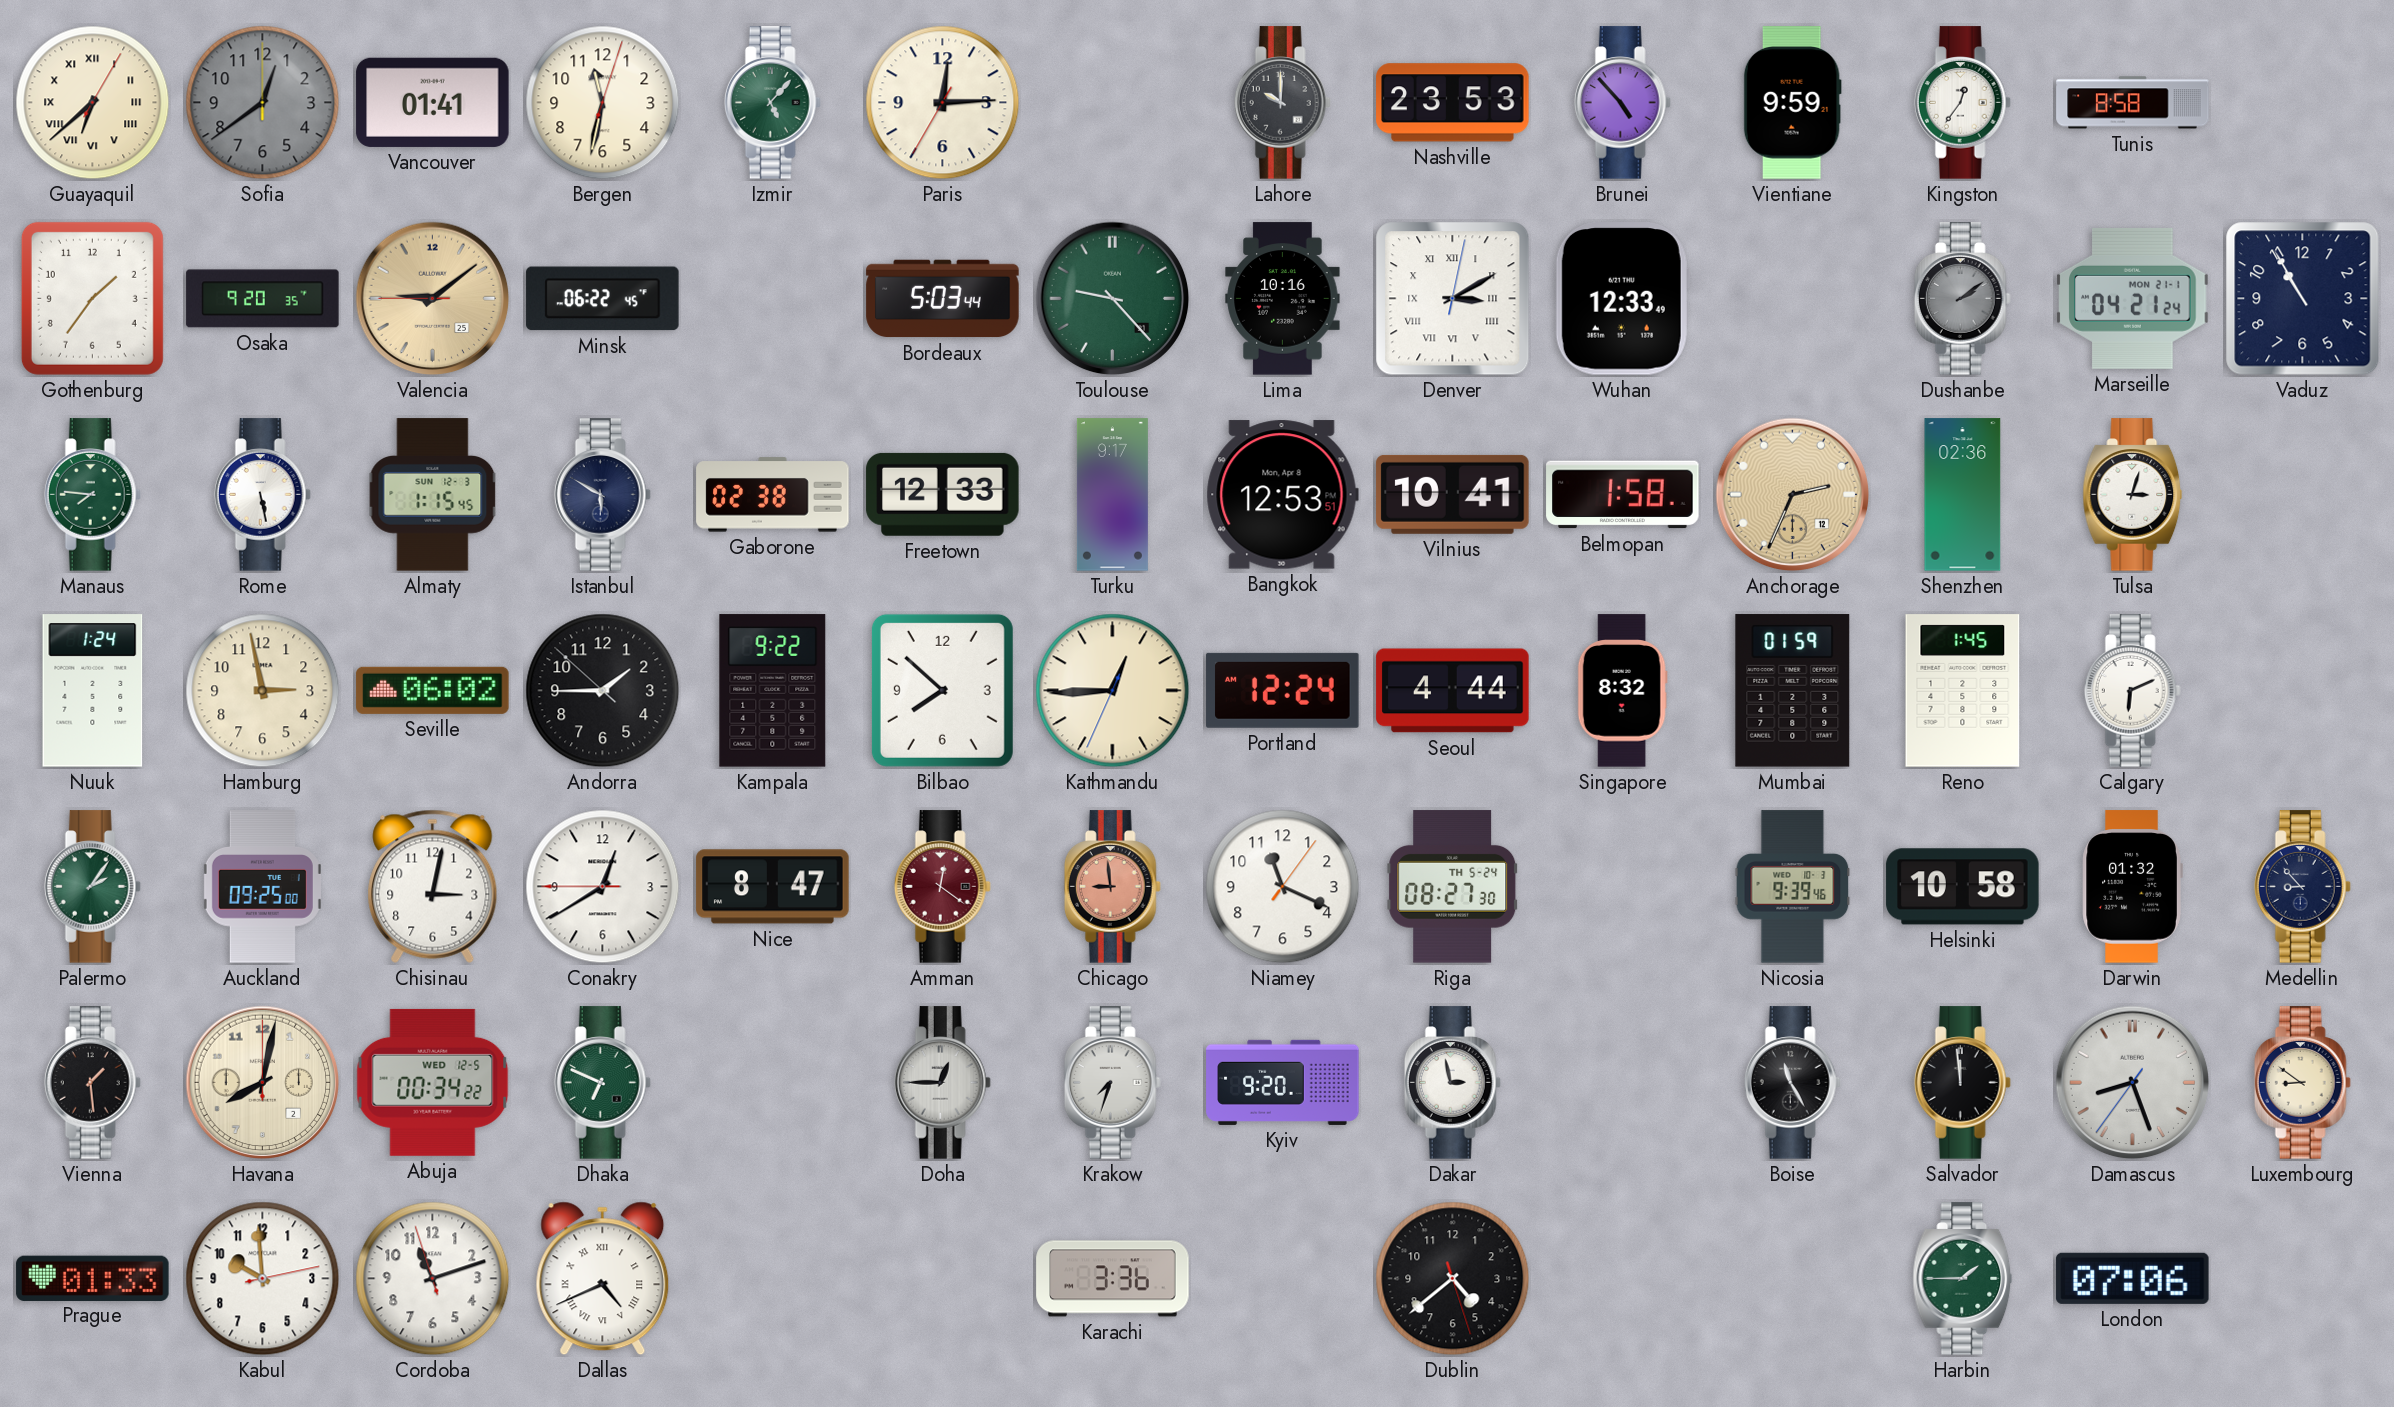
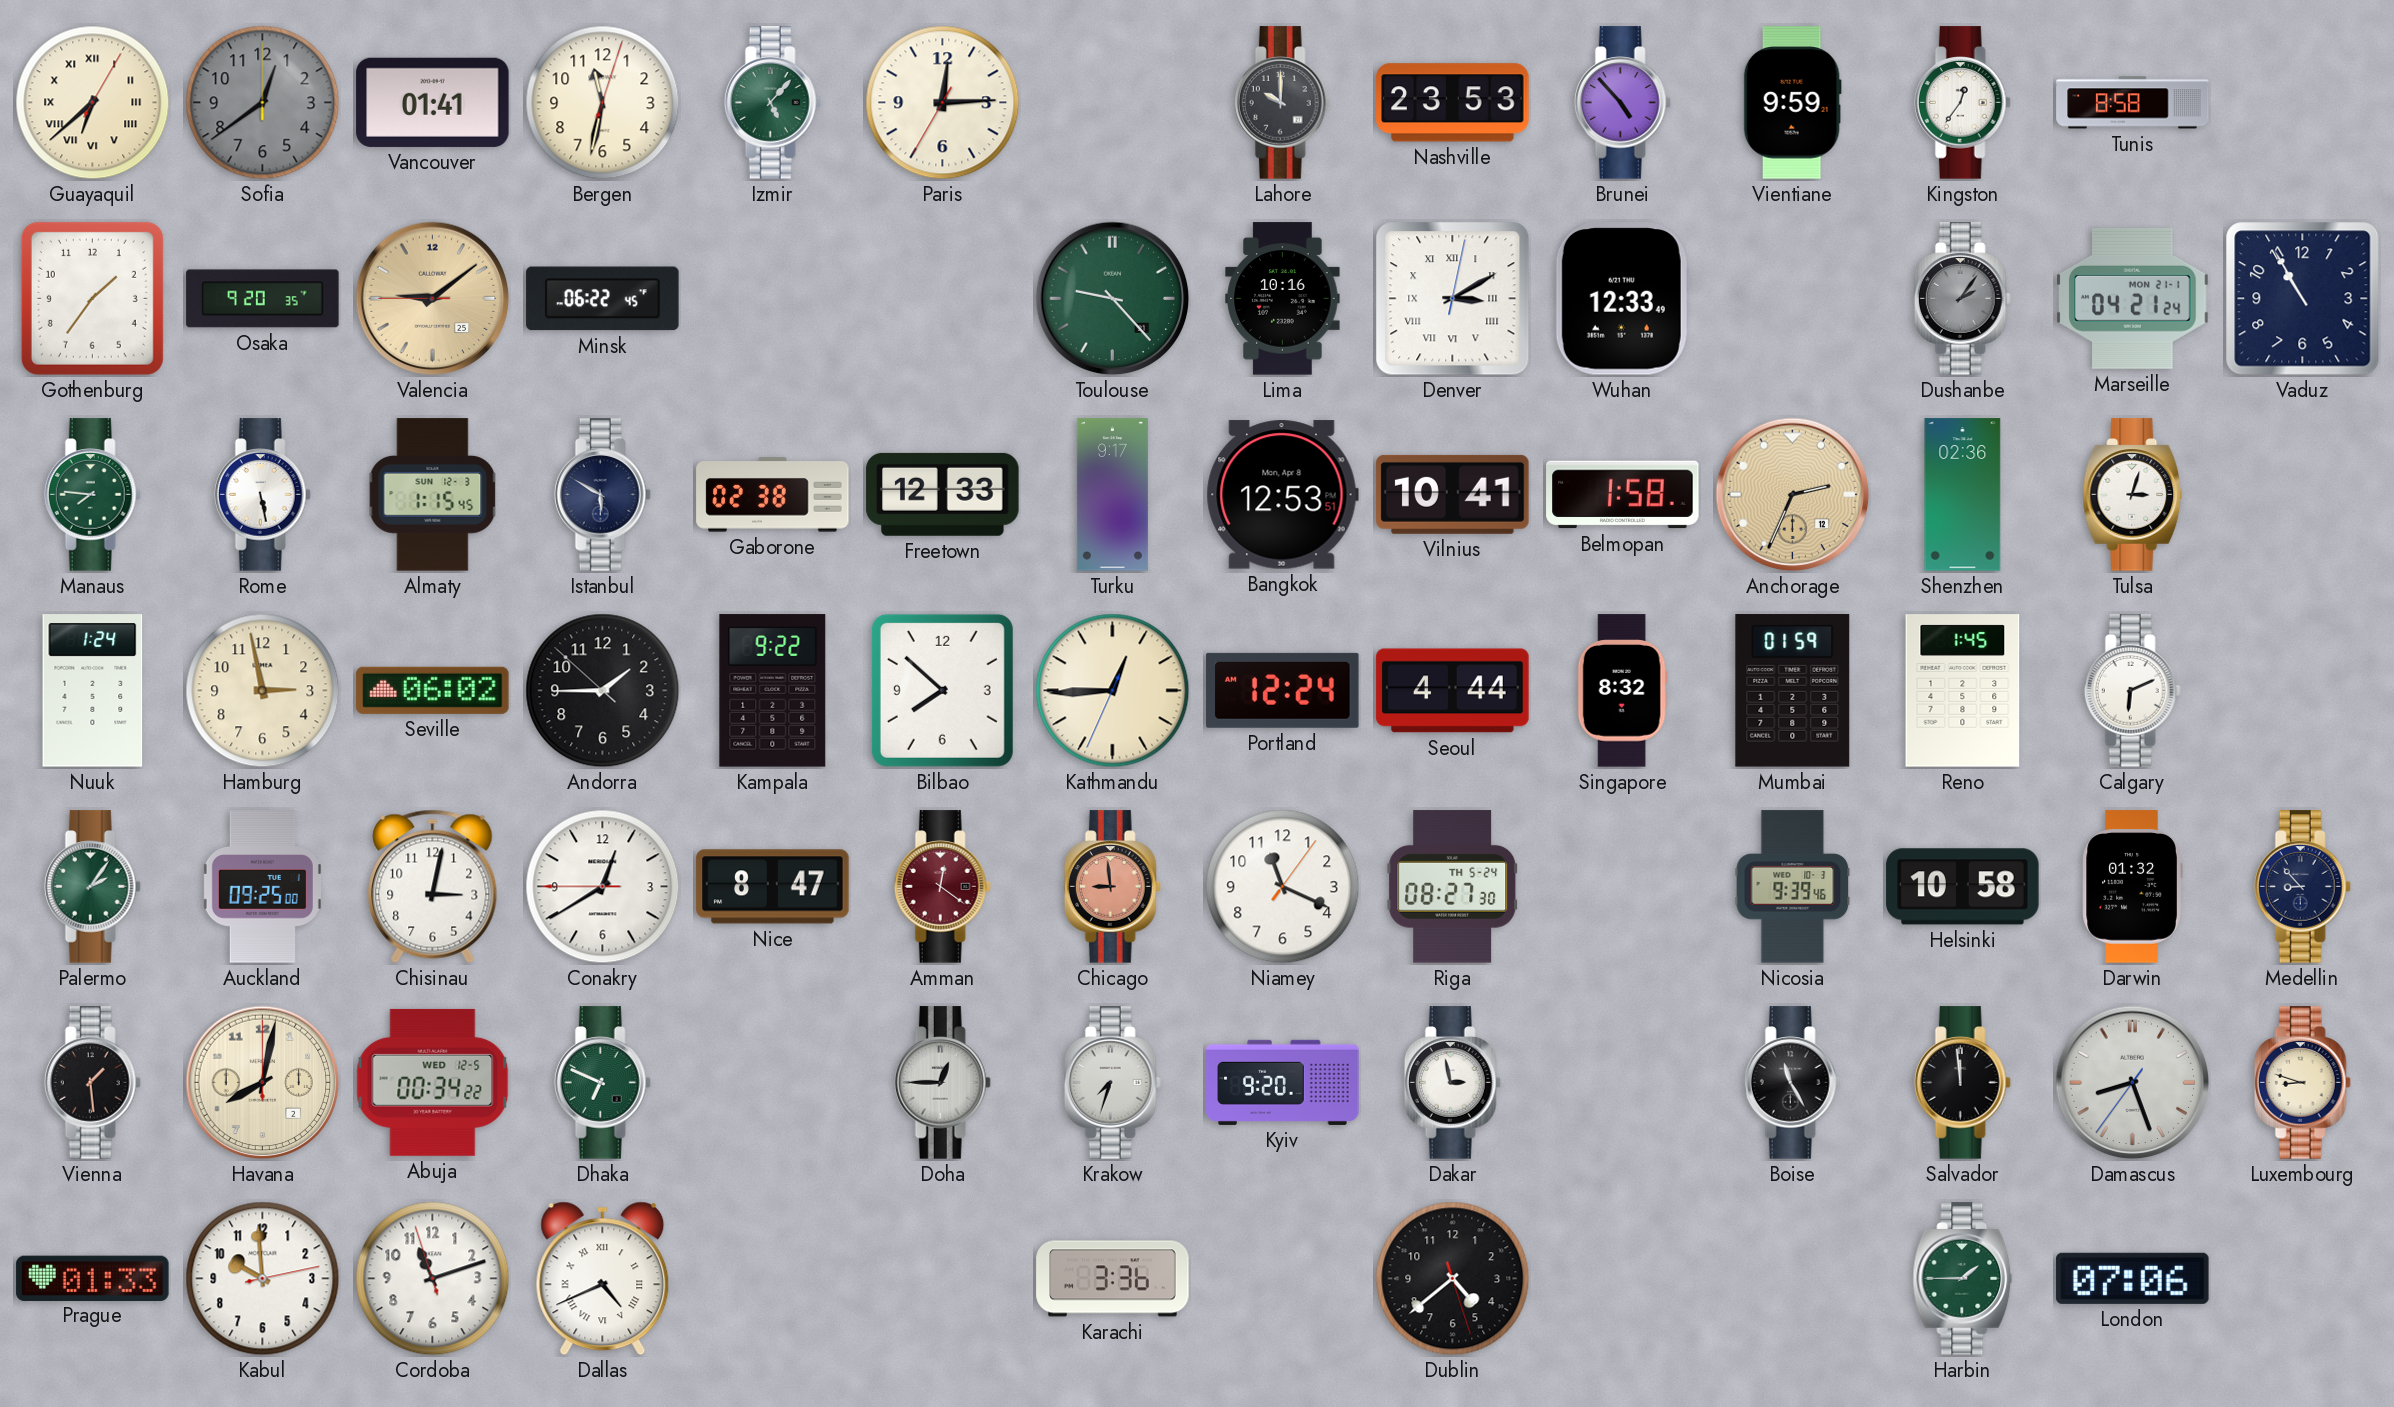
Bordeaux: 5:03 -> none (943, 299)
Dushanbe: 2:09 -> 2:06 (1962, 299)
Luxembourg: 8:51 -> 8:48 (2302, 1083)
